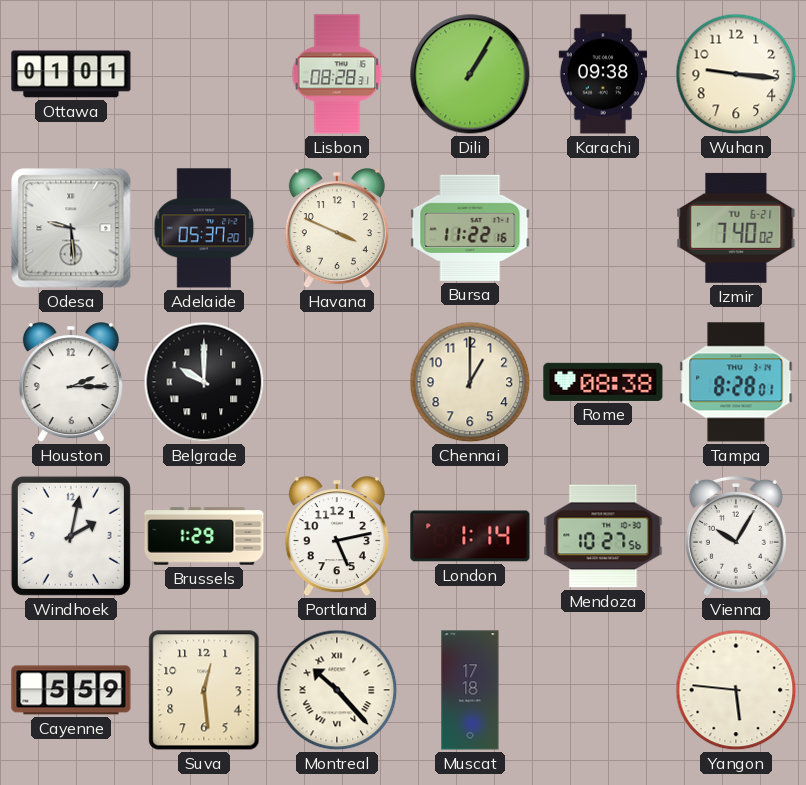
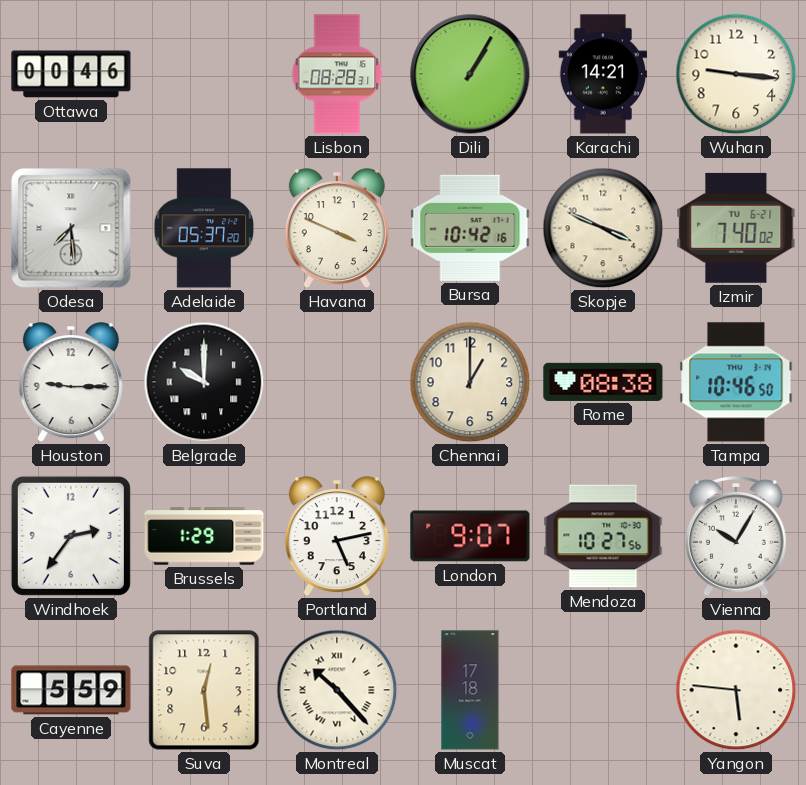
Ottawa: 01:01 -> 00:46 (71, 74)
Karachi: 09:38 -> 14:21 (603, 74)
Odesa: 9:29 -> 7:29 (71, 228)
Bursa: 11:22 -> 10:42 (470, 228)
Skopje: none -> 3:49 (603, 228)
Houston: 2:15 -> 9:15 (71, 383)
Tampa: 8:28 -> 10:46 (736, 382)
Windhoek: 2:02 -> 2:36 (71, 536)
London: 1:14 -> 9:07 (470, 536)
